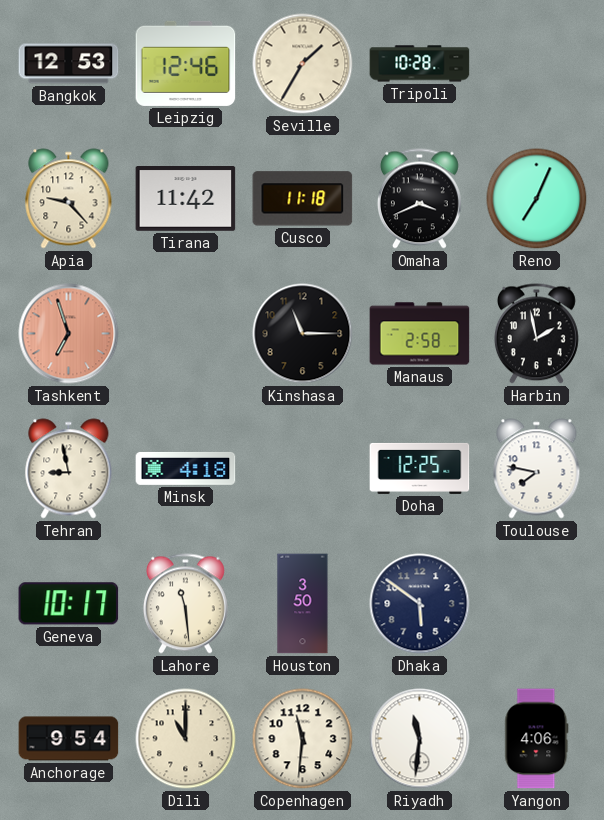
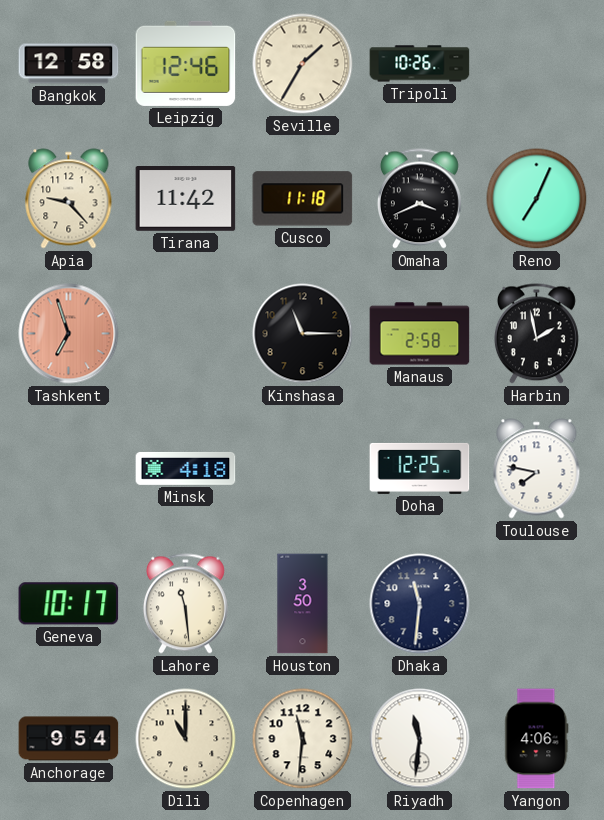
Bangkok: 12:53 -> 12:58 (69, 64)
Tripoli: 10:28 -> 10:26 (420, 64)
Tehran: 8:58 -> none (69, 469)
Dhaka: 5:51 -> 11:31 (420, 604)
